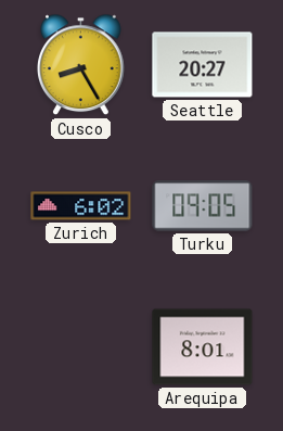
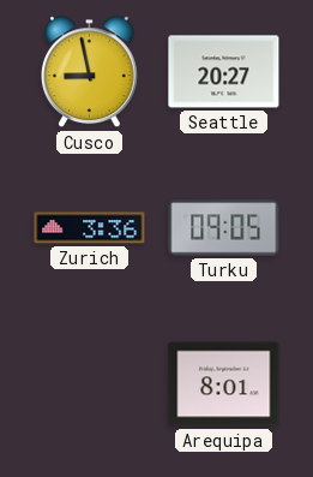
Cusco: 8:25 -> 8:58 (90, 72)
Zurich: 6:02 -> 3:36 (90, 228)
